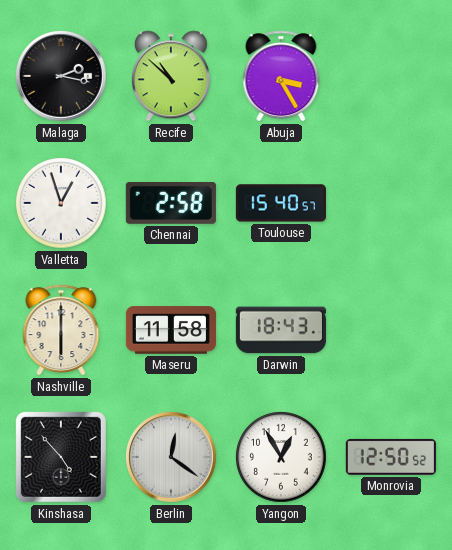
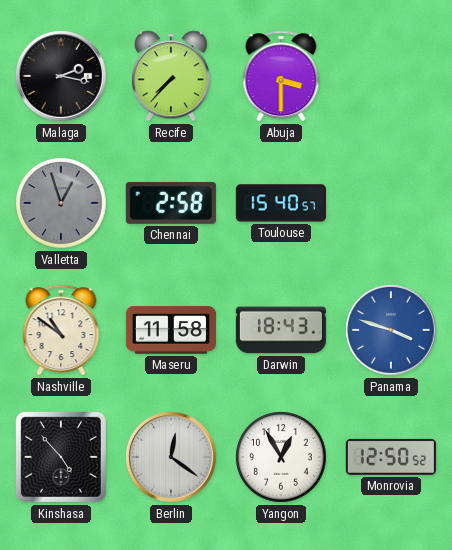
Recife: 10:52 -> 7:37 (171, 76)
Abuja: 3:25 -> 3:30 (281, 76)
Valletta dial: white -> grey (61, 203)
Nashville: 6:00 -> 10:51 (61, 330)
Panama: none -> 3:48 (391, 330)
